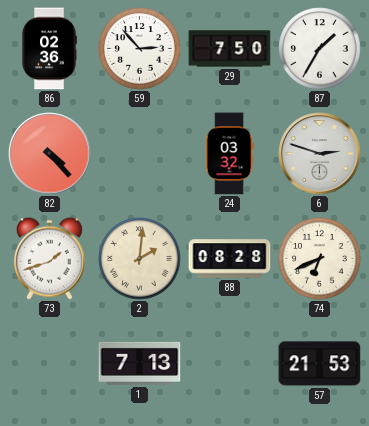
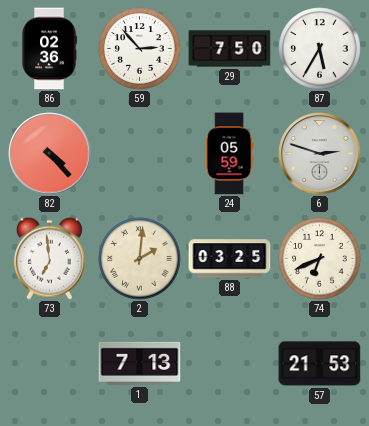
87: 1:35 -> 5:35 (320, 49)
24: 03:32 -> 05:59 (229, 154)
73: 1:42 -> 6:59 (49, 258)
88: 08:28 -> 03:25 (230, 259)
